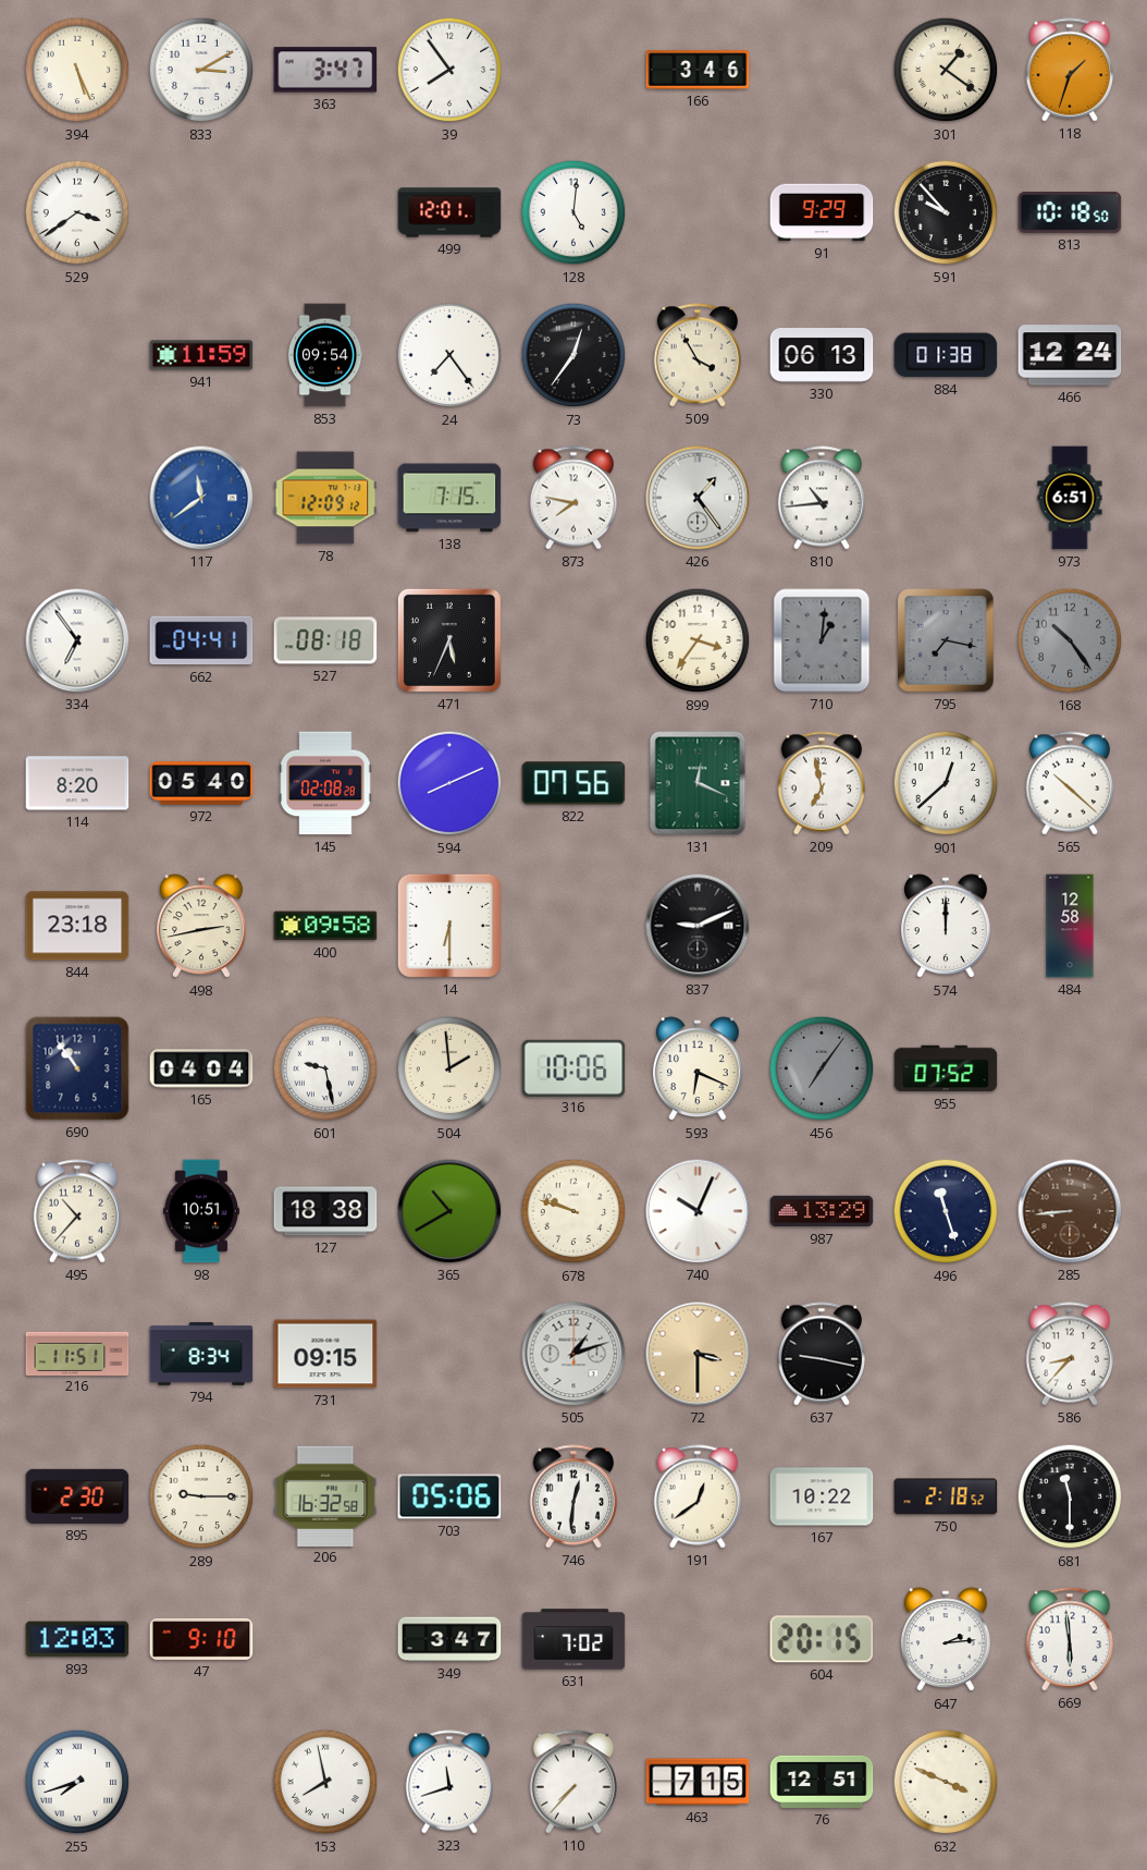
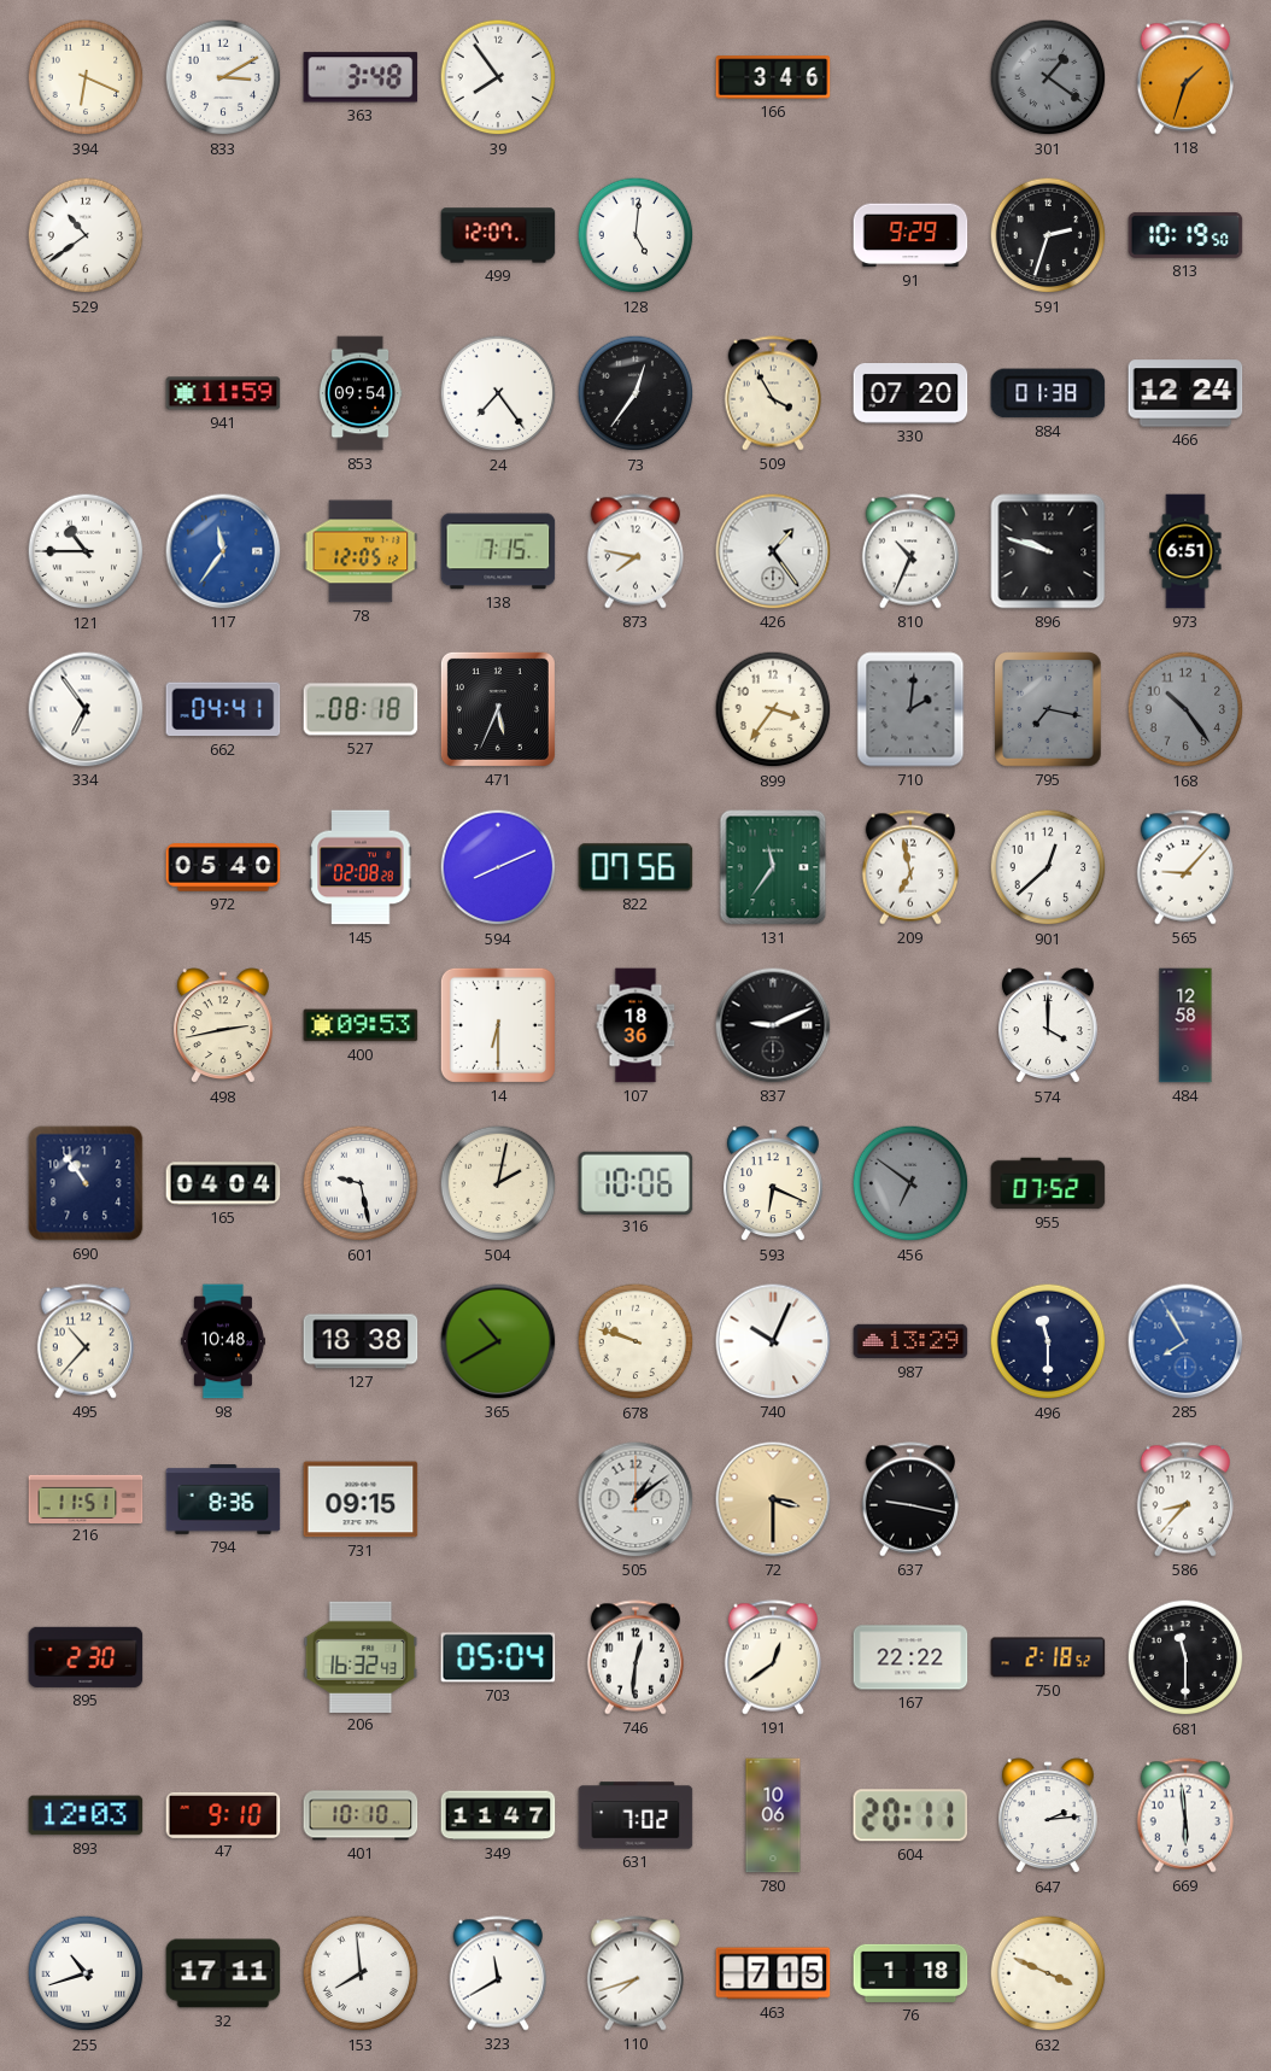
394: 5:26 -> 6:19 (86, 77)
363: 3:47 -> 3:48 (361, 77)
301 dial: cream -> grey (1048, 77)
529: 3:39 -> 10:39 (86, 235)
499: 12:01 -> 12:07 (498, 235)
591: 9:53 -> 2:33 (1048, 235)
813: 10:18 -> 10:19 (1185, 235)
330: 06:13 -> 07:20 (910, 394)
121: none -> 10:45 (86, 551)
117: 11:39 -> 11:36 (223, 551)
78: 12:09 -> 12:05 (361, 551)
810: 10:44 -> 10:34 (909, 551)
896: none -> 9:48 (1048, 551)
710: 1:01 -> 2:01 (910, 709)
114: 8:20 -> none (77, 783)
131: 12:19 -> 11:36 (773, 867)
565: 10:22 -> 9:07 (1184, 867)
844: 23:18 -> none (77, 926)
400: 09:58 -> 09:53 (361, 1025)
107: none -> 18:36 (635, 1025)
574: 12:00 -> 4:00 (1048, 1026)
504: 1:59 -> 2:02 (498, 1183)
456: 7:06 -> 6:51 (910, 1183)
98: 10:51 -> 10:48 (223, 1341)
496: 11:27 -> 11:30 (1048, 1341)
285: 8:44 -> 7:55 (1185, 1341)
285 dial: brown -> blue (1185, 1341)
794: 8:34 -> 8:36 (223, 1499)
505: 1:12 -> 1:09 (635, 1499)
289: 9:15 -> none (201, 1496)
206: 16:32:58 -> 16:32:43 (361, 1656)
703: 05:06 -> 05:04 (498, 1657)
167: 10:22 -> 22:22 (910, 1657)
401: none -> 10:10 (361, 1815)
349: 3:47 -> 11:47 (498, 1815)
780: none -> 10:06 (773, 1815)
604: 20:15 -> 20:11 (910, 1815)
255: 7:42 -> 10:42 (86, 1973)
32: none -> 17:11 (223, 1973)
153: 7:58 -> 7:59 (361, 1973)
323: 11:42 -> 11:40 (497, 1973)
110: 7:37 -> 7:42 (634, 1973)
76: 12:51 -> 1:18 (910, 1973)
